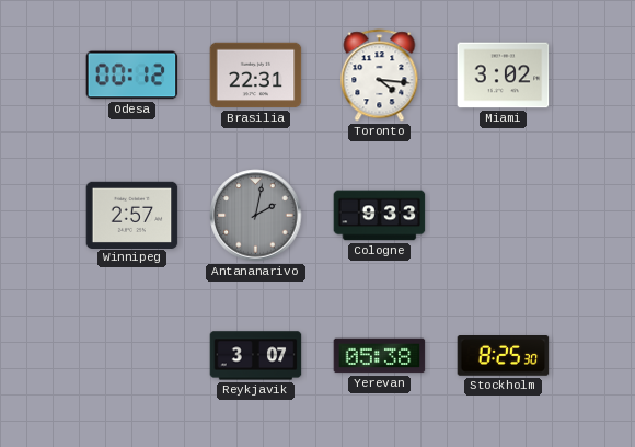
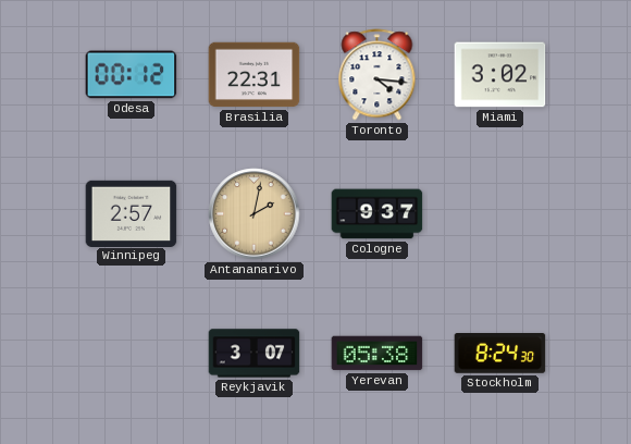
Antananarivo dial: grey -> champagne (255, 214)
Cologne: 9:33 -> 9:37 (378, 214)
Stockholm: 8:25 -> 8:24 (500, 354)
